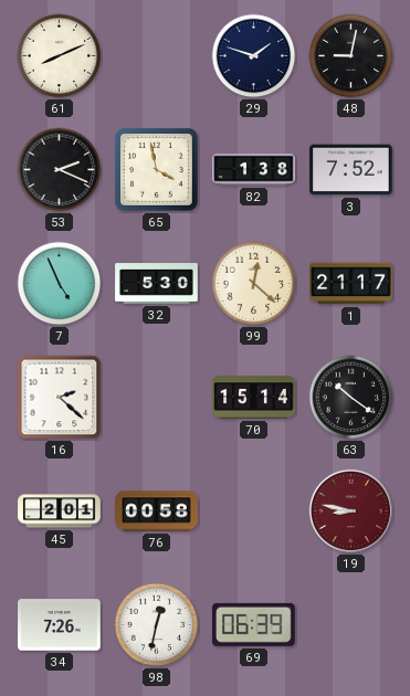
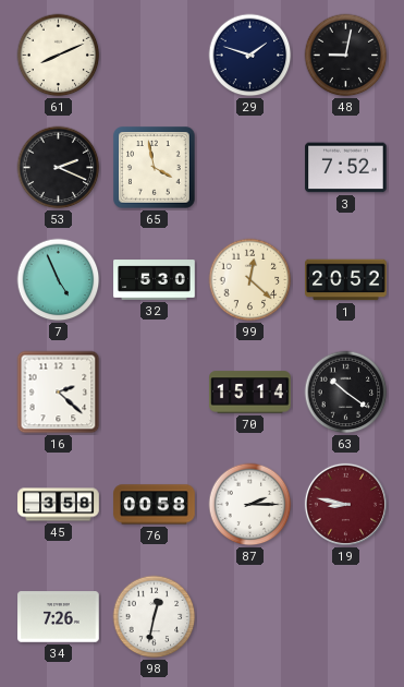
82: 1:38 -> none (254, 170)
1: 21:17 -> 20:52 (346, 280)
45: 2:01 -> 3:58 (59, 505)
87: none -> 2:15 (250, 505)
69: 06:39 -> none (254, 624)
